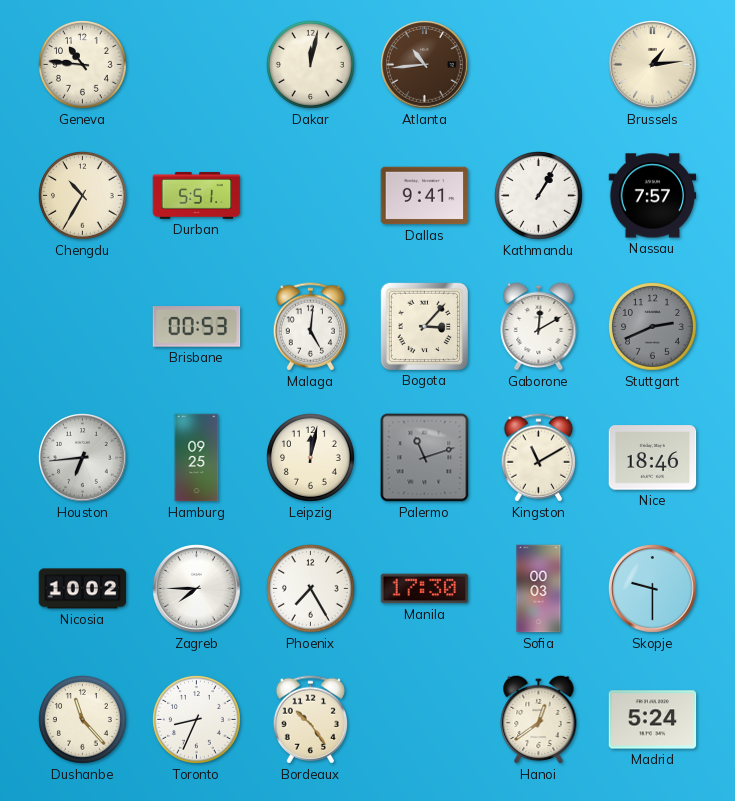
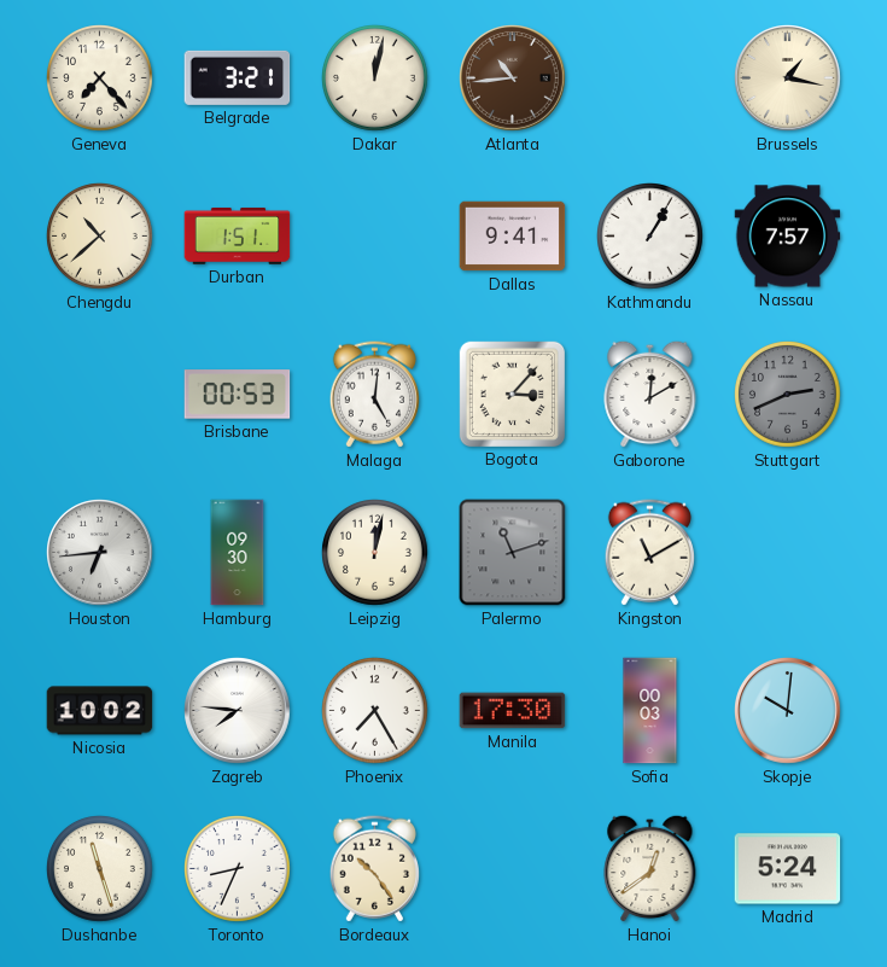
Geneva: 10:46 -> 7:23 (100, 78)
Belgrade: none -> 3:21 (238, 77)
Brussels: 1:14 -> 1:17 (788, 78)
Chengdu: 10:35 -> 10:38 (100, 237)
Durban: 5:51 -> 1:51 (238, 237)
Hamburg: 09:25 -> 09:30 (238, 553)
Nice: 18:46 -> none (653, 458)
Zagreb: 7:45 -> 7:46 (238, 711)
Skopje: 9:30 -> 10:01 (788, 711)
Dushanbe: 11:23 -> 11:27 (100, 869)
